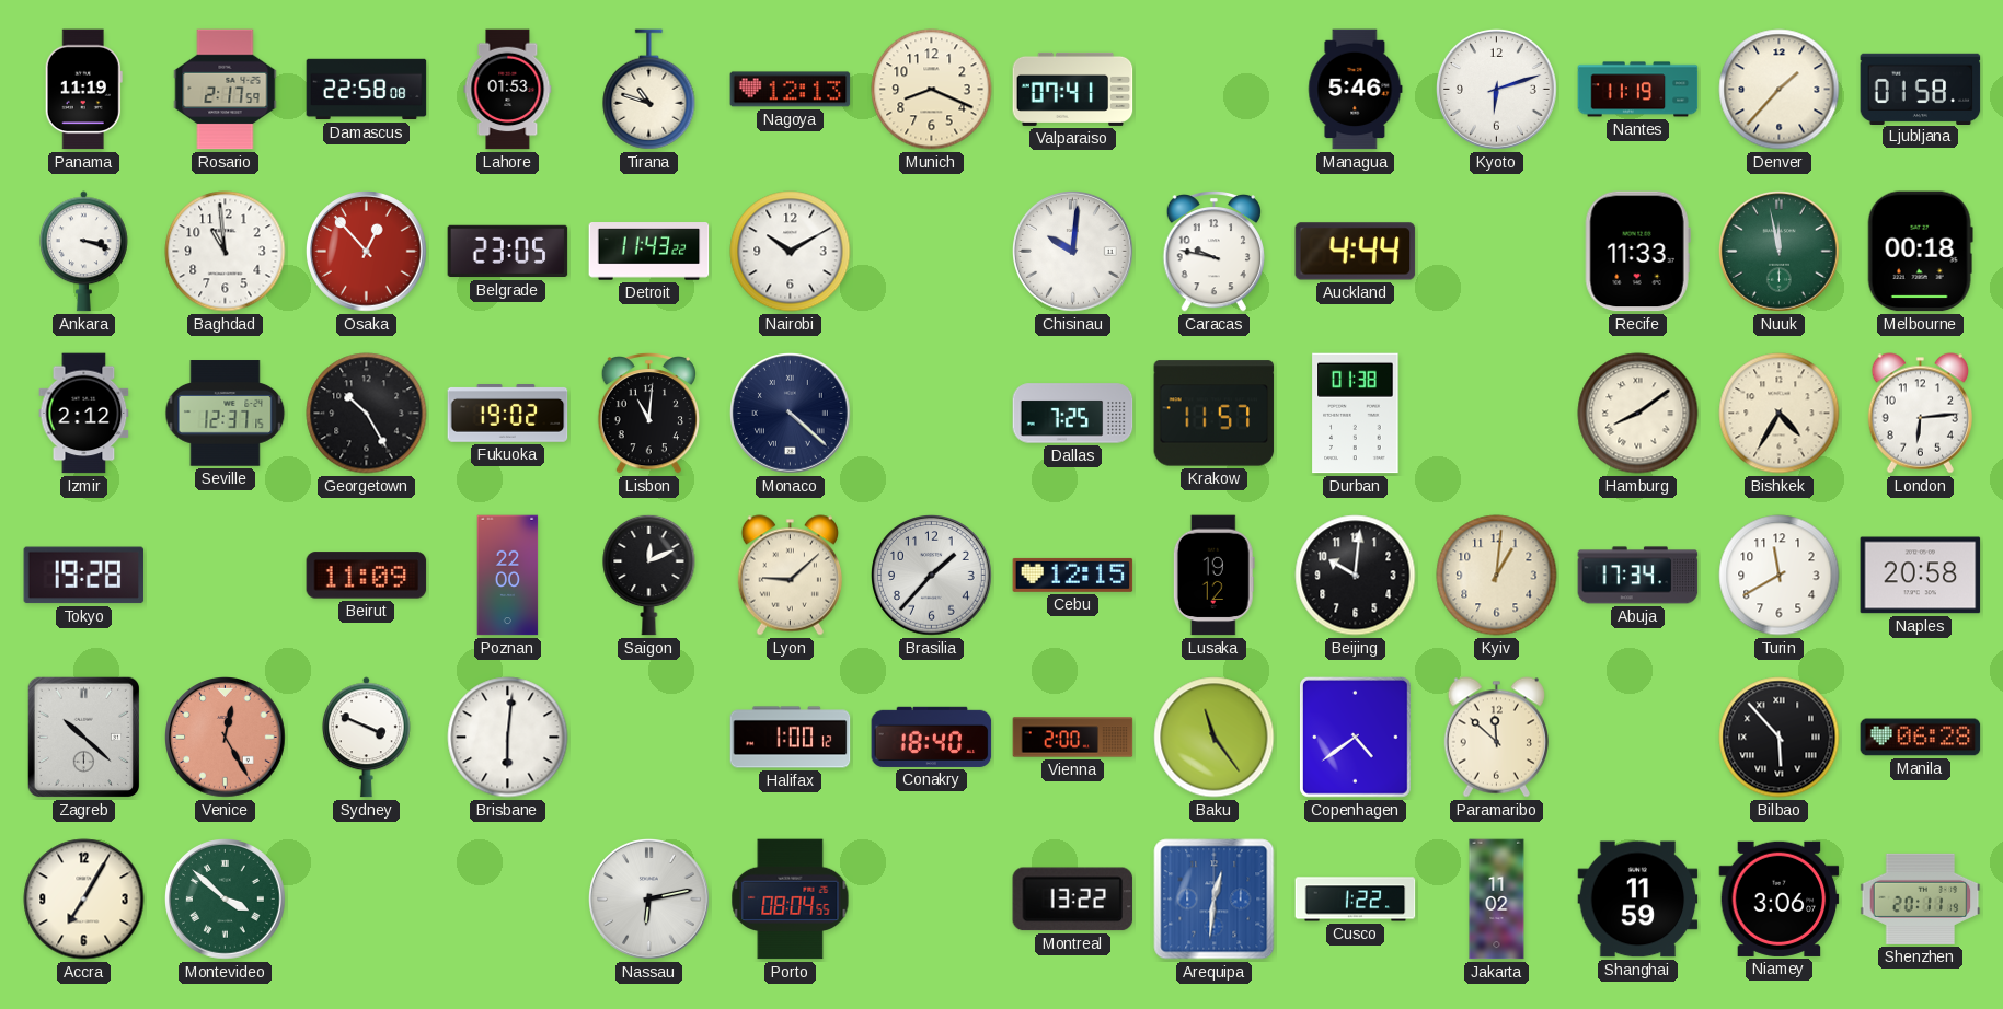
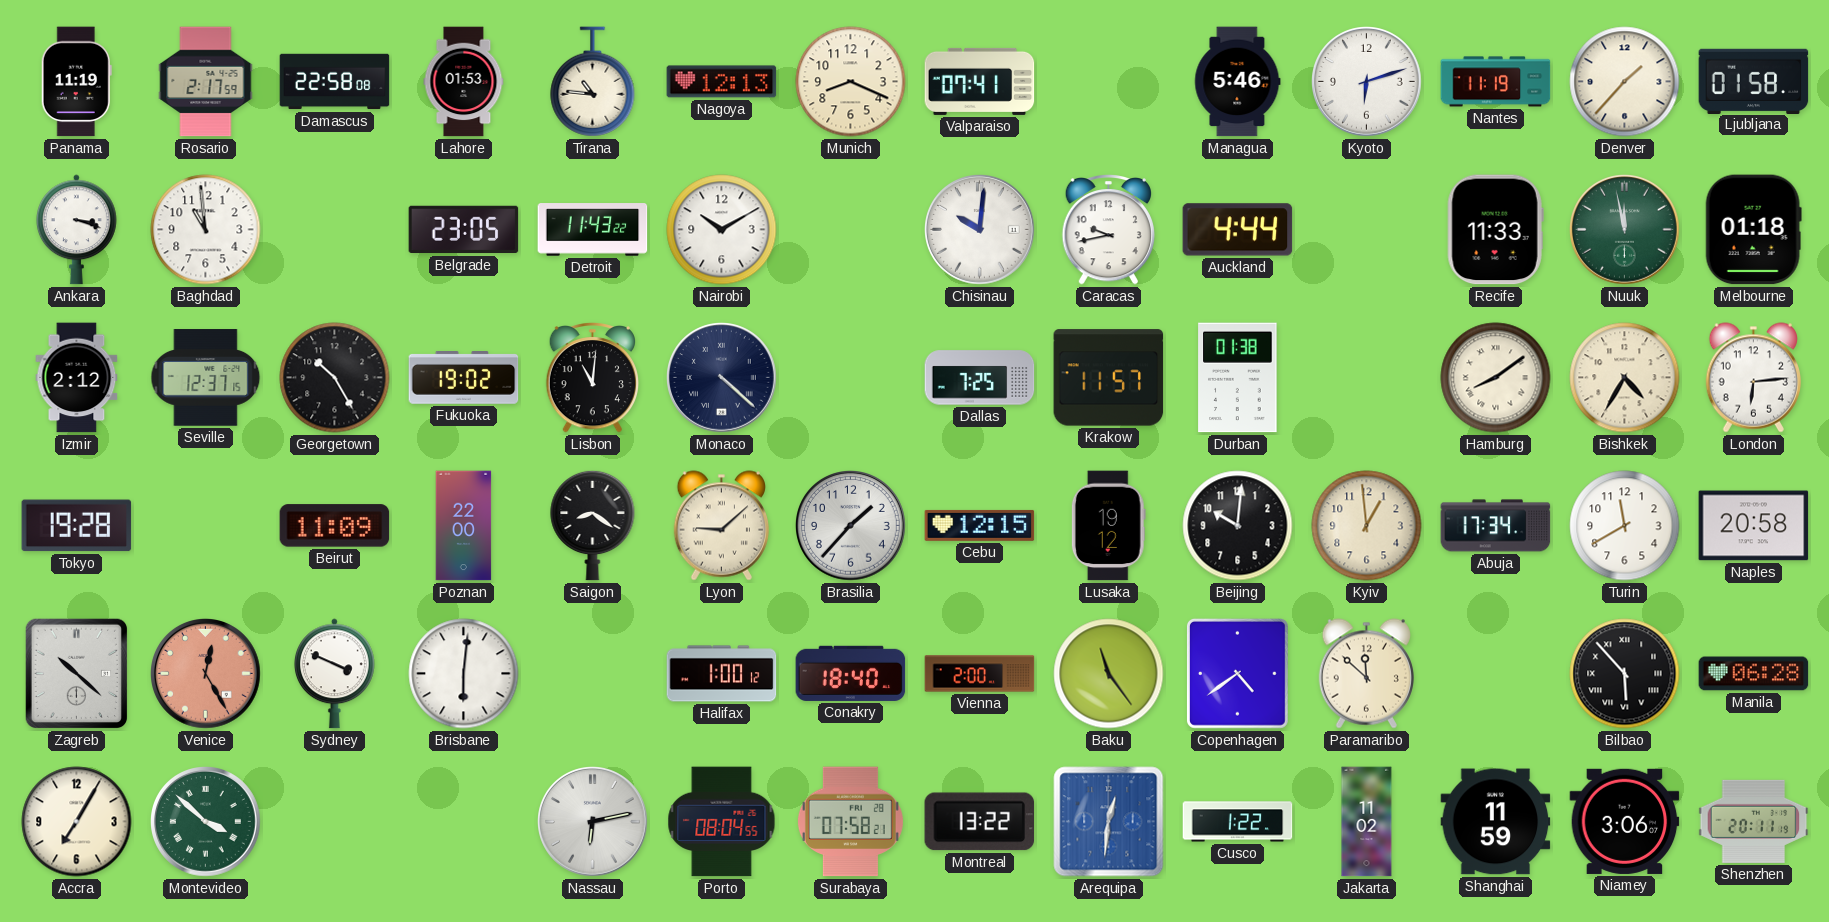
Tirana: 10:48 -> 10:46 (593, 82)
Osaka: 12:53 -> none (367, 252)
Caracas: 9:47 -> 9:43 (1108, 229)
Melbourne: 00:18 -> 01:18 (1753, 230)
Saigon: 12:11 -> 8:21 (593, 525)
Kyiv: 1:01 -> 12:59 (1367, 526)
Surabaya: none -> 07:58 (850, 822)
